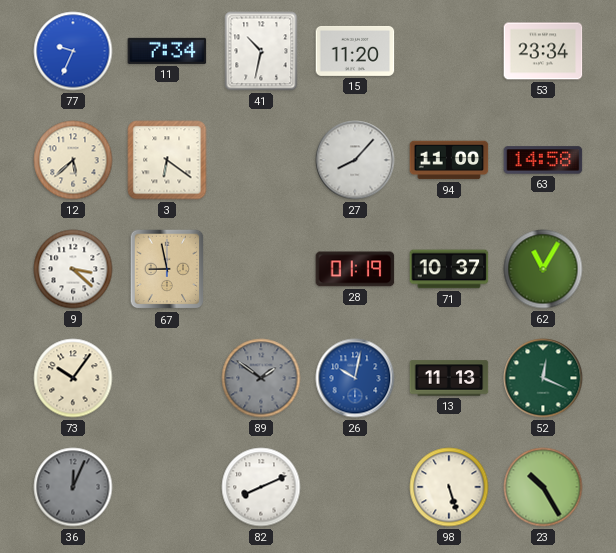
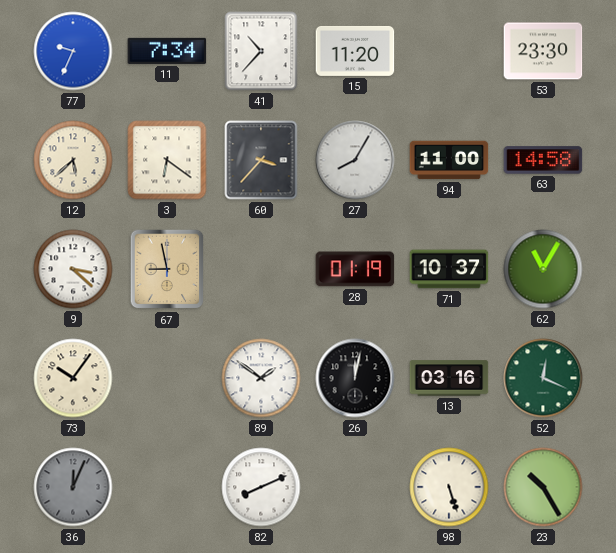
41: 10:32 -> 10:37 (261, 51)
53: 23:34 -> 23:30 (543, 51)
60: none -> 3:37 (261, 160)
27: 8:07 -> 8:05 (355, 160)
89 dial: grey -> white (261, 378)
26: 10:02 -> 12:02 (355, 378)
26 dial: blue -> black (355, 378)
13: 11:13 -> 03:16 (449, 378)
